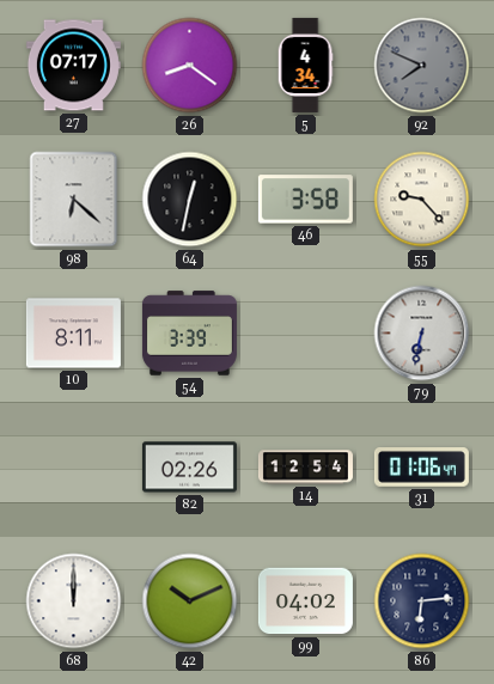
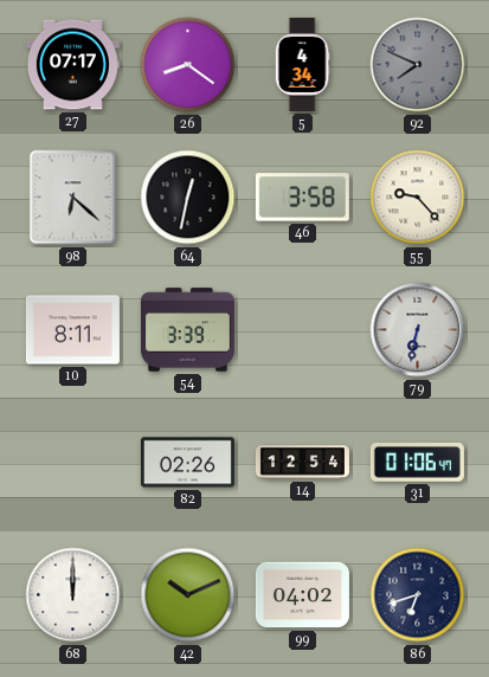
86: 6:14 -> 6:42 (418, 595)
